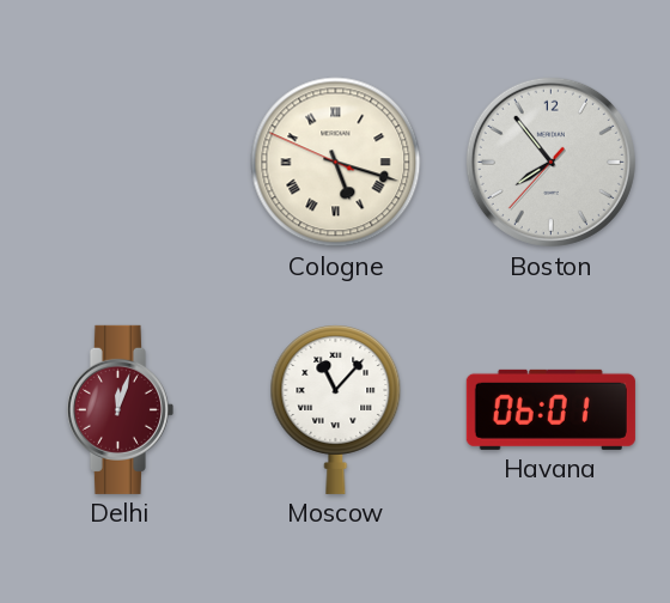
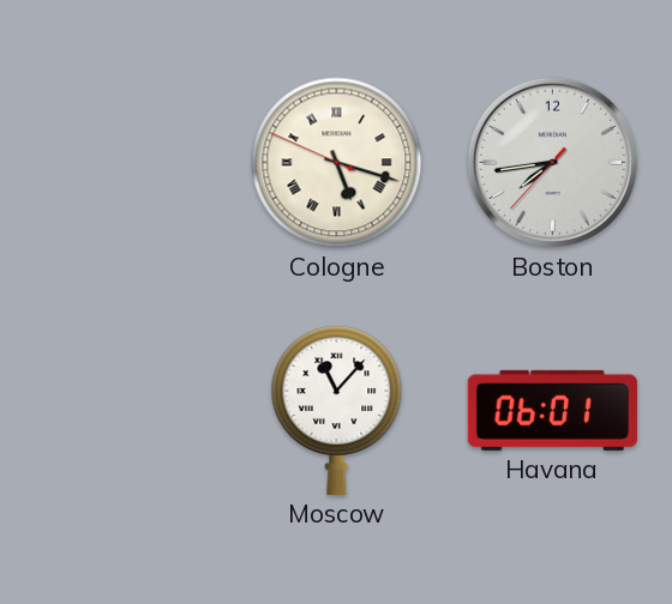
Boston: 7:53 -> 7:43 (552, 162)
Delhi: 12:03 -> none (120, 409)
